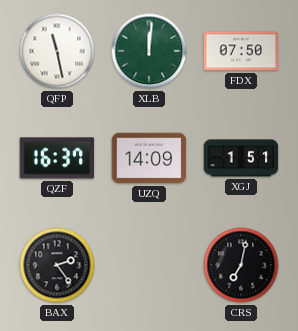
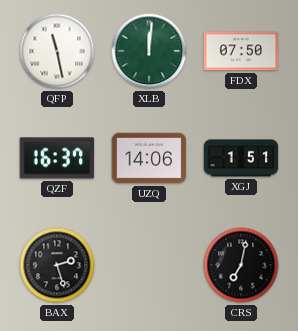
UZQ: 14:09 -> 14:06 (149, 158)
BAX: 2:24 -> 2:27 (57, 265)
